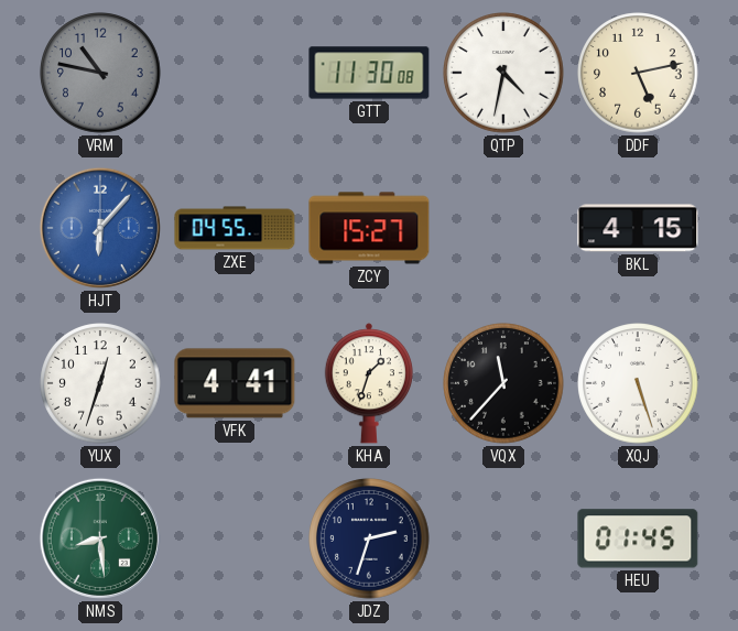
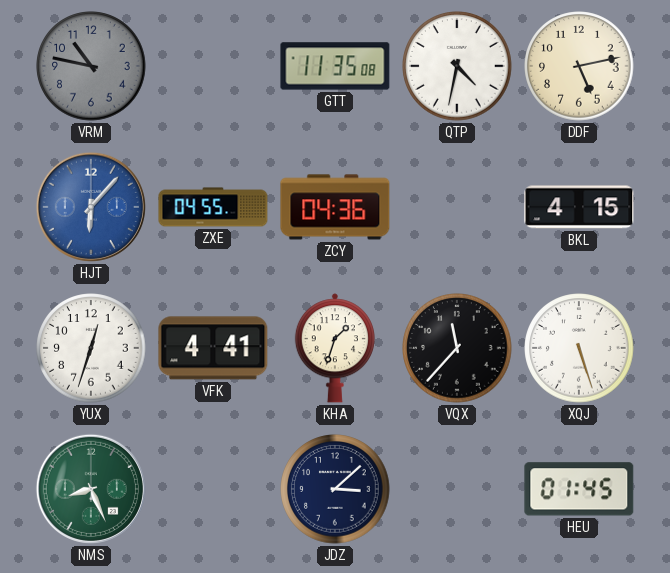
GTT: 11:30 -> 11:35 (335, 66)
ZCY: 15:27 -> 04:36 (335, 207)
NMS: 8:29 -> 8:26 (91, 489)
JDZ: 2:33 -> 3:08 (335, 489)
